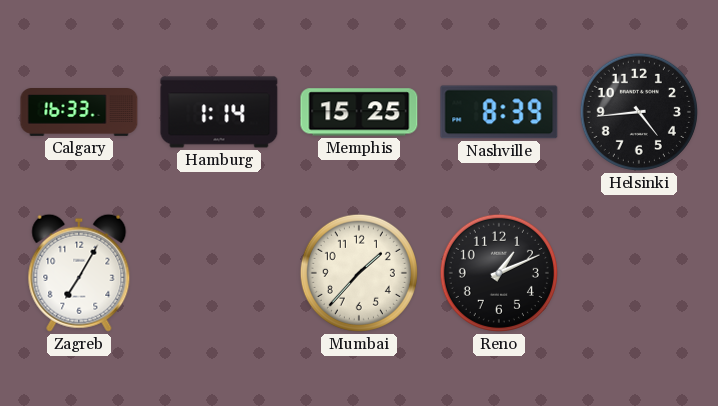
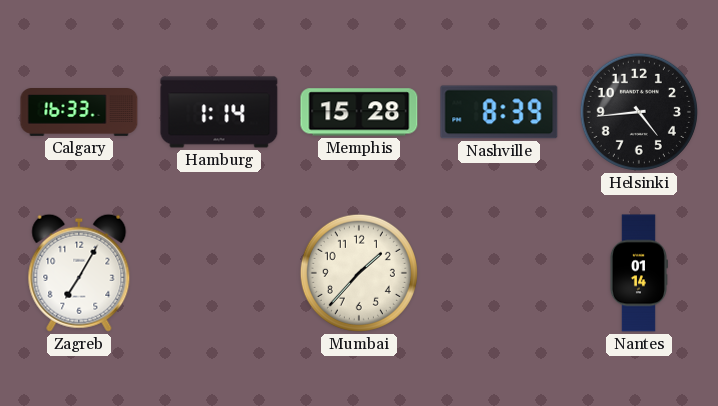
Memphis: 15:25 -> 15:28 (359, 112)
Reno: 1:11 -> none (499, 273)
Nantes: none -> 01:14 (638, 273)
